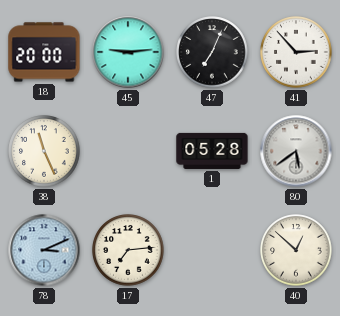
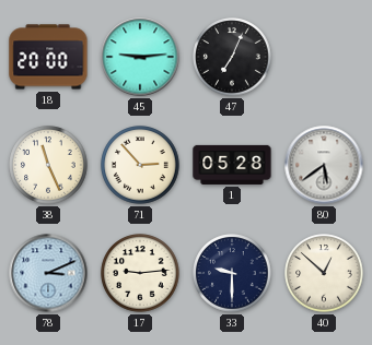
41: 2:53 -> none (296, 52)
71: none -> 2:53 (140, 165)
17: 7:14 -> 9:14 (140, 273)
33: none -> 9:30 (232, 273)
